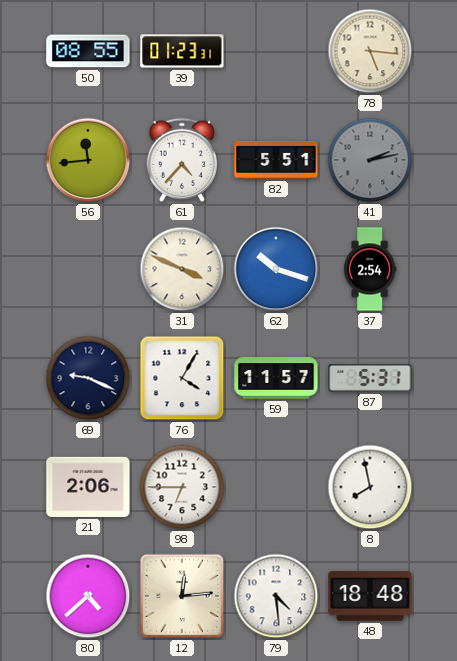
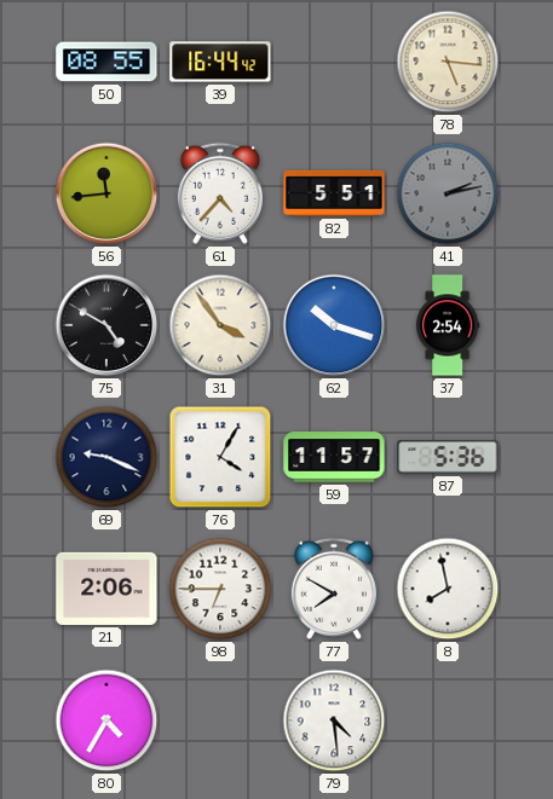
39: 01:23 -> 16:44 (220, 62)
75: none -> 4:50 (106, 325)
31: 3:49 -> 3:54 (220, 325)
87: 5:31 -> 5:36 (448, 458)
77: none -> 7:50 (334, 589)
80: 4:38 -> 4:35 (106, 720)
12: 12:14 -> none (182, 596)
48: 18:48 -> none (370, 596)
